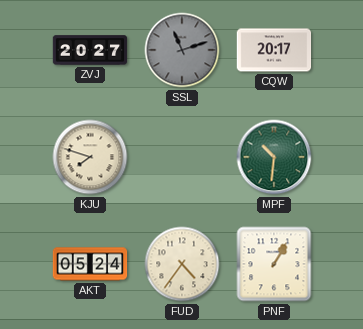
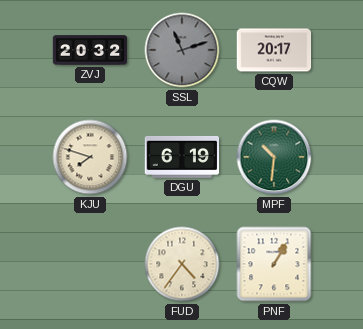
ZVJ: 20:27 -> 20:32 (90, 50)
DGU: none -> 6:19 (182, 157)
AKT: 05:24 -> none (90, 264)
